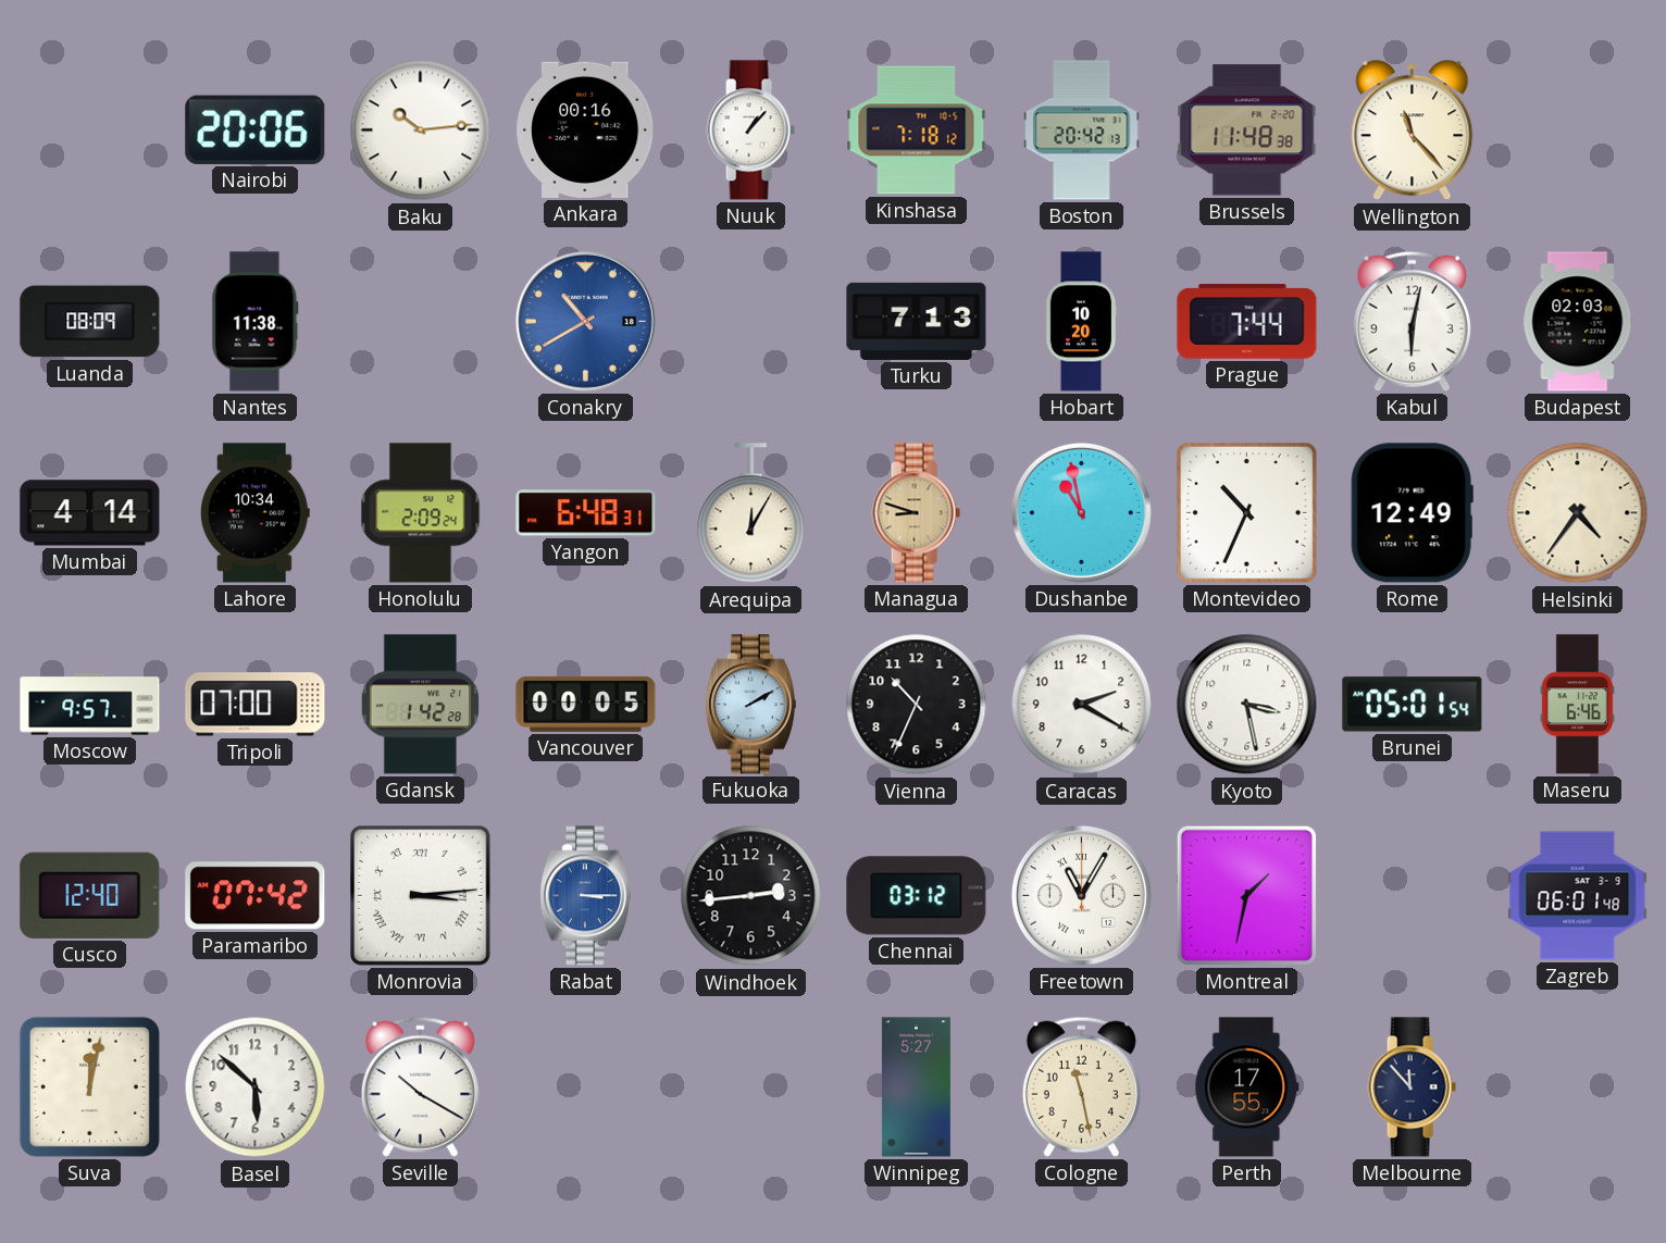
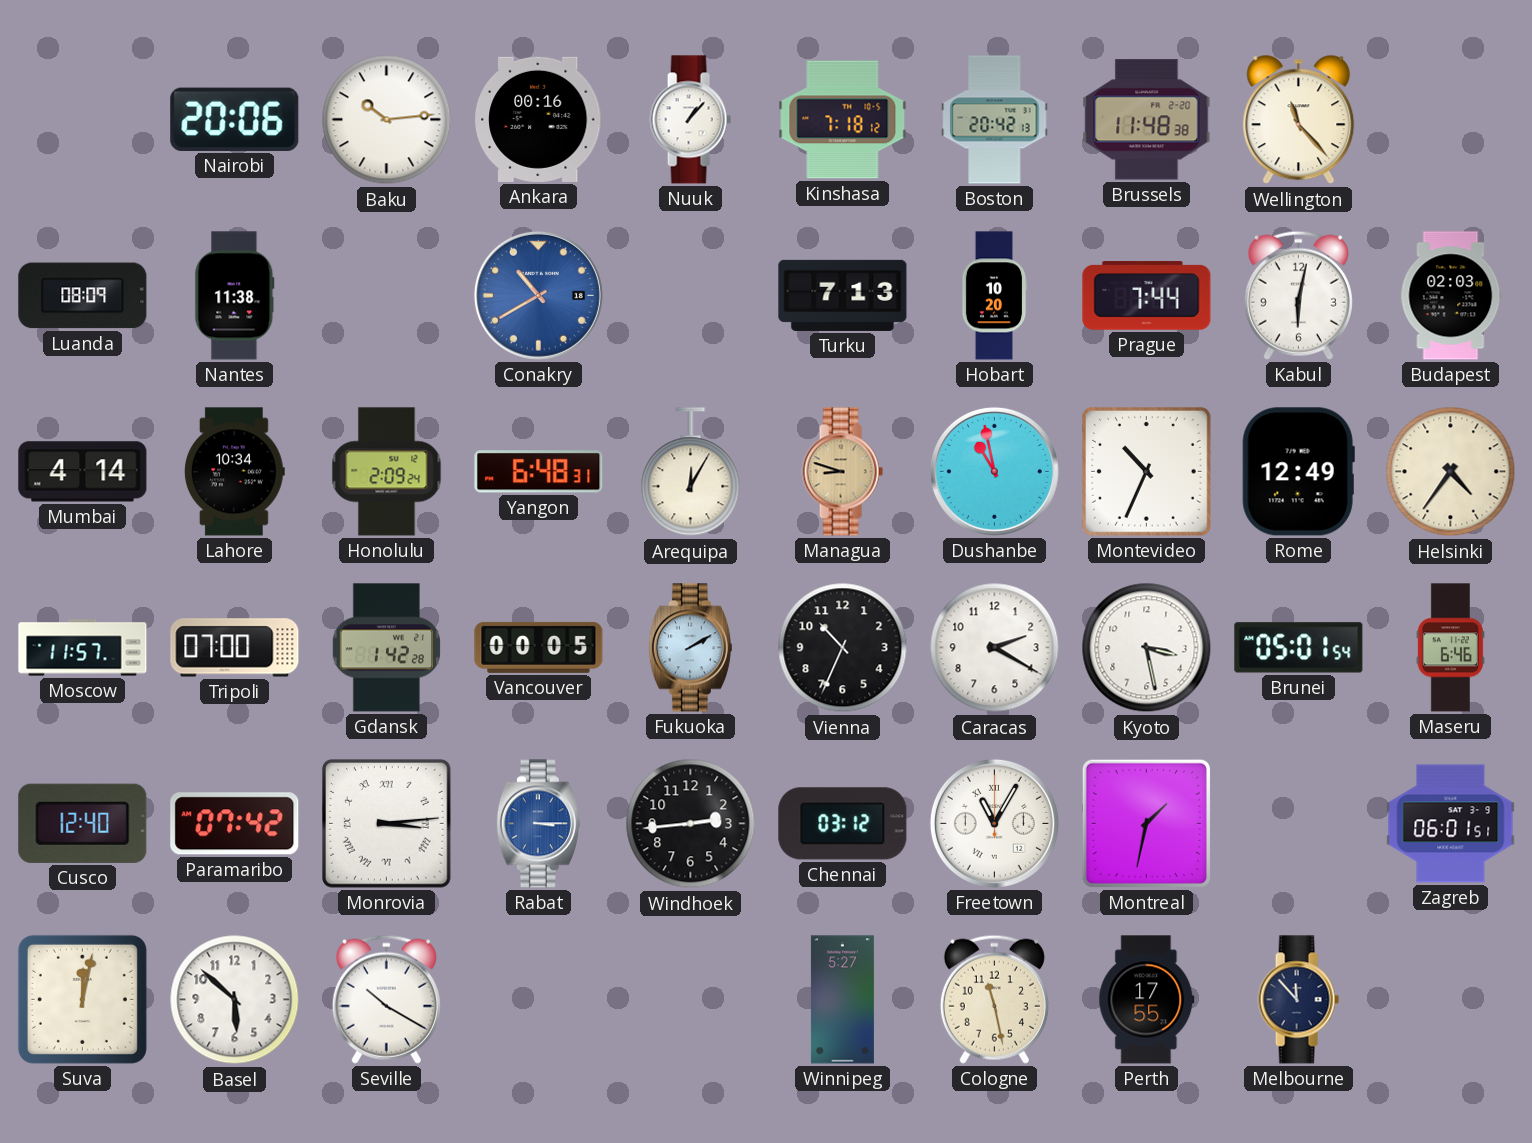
Moscow: 9:57 -> 11:57 (83, 648)
Zagreb: 06:01:48 -> 06:01:51 (1451, 824)
